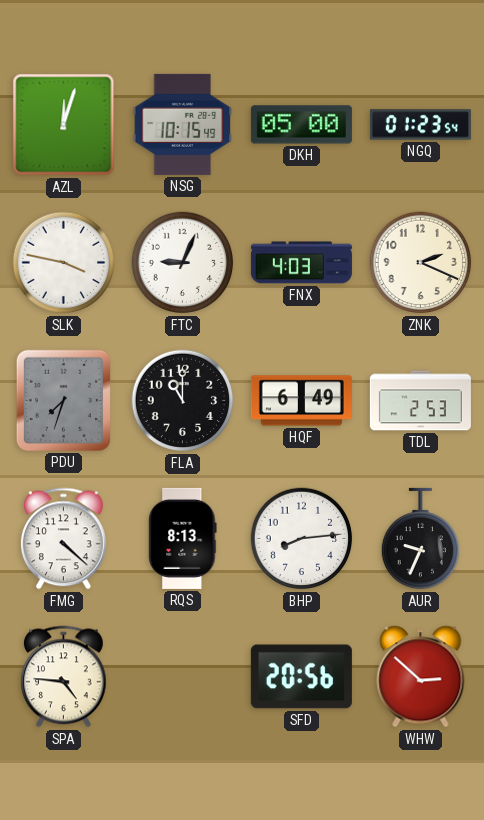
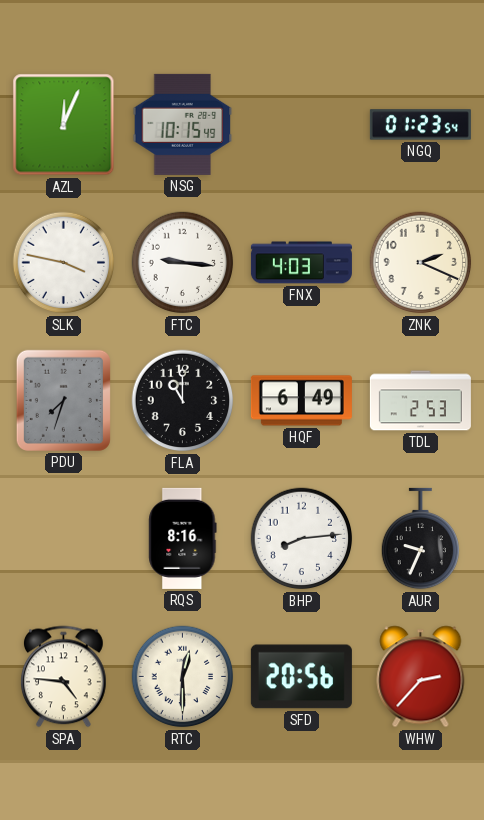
AZL: 12:03 -> 12:04 (64, 125)
DKH: 05:00 -> none (301, 125)
FTC: 9:04 -> 9:16 (183, 263)
FMG: 4:22 -> none (64, 539)
RQS: 8:13 -> 8:16 (183, 538)
RTC: none -> 12:30 (183, 677)
WHW: 2:52 -> 2:37 (421, 677)
